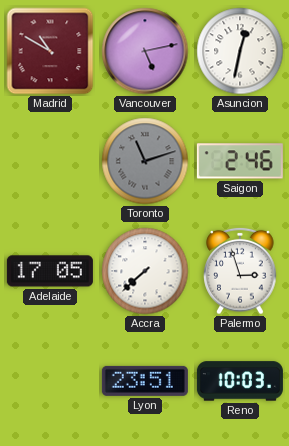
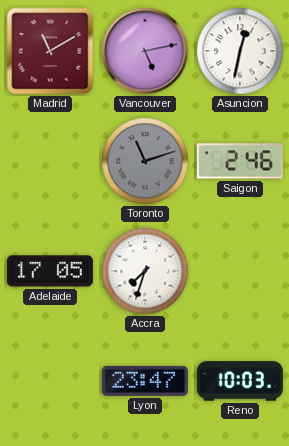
Madrid: 10:50 -> 11:10 (50, 51)
Accra: 7:38 -> 7:33 (145, 271)
Palermo: 2:57 -> none (240, 271)
Lyon: 23:51 -> 23:47 (145, 381)
